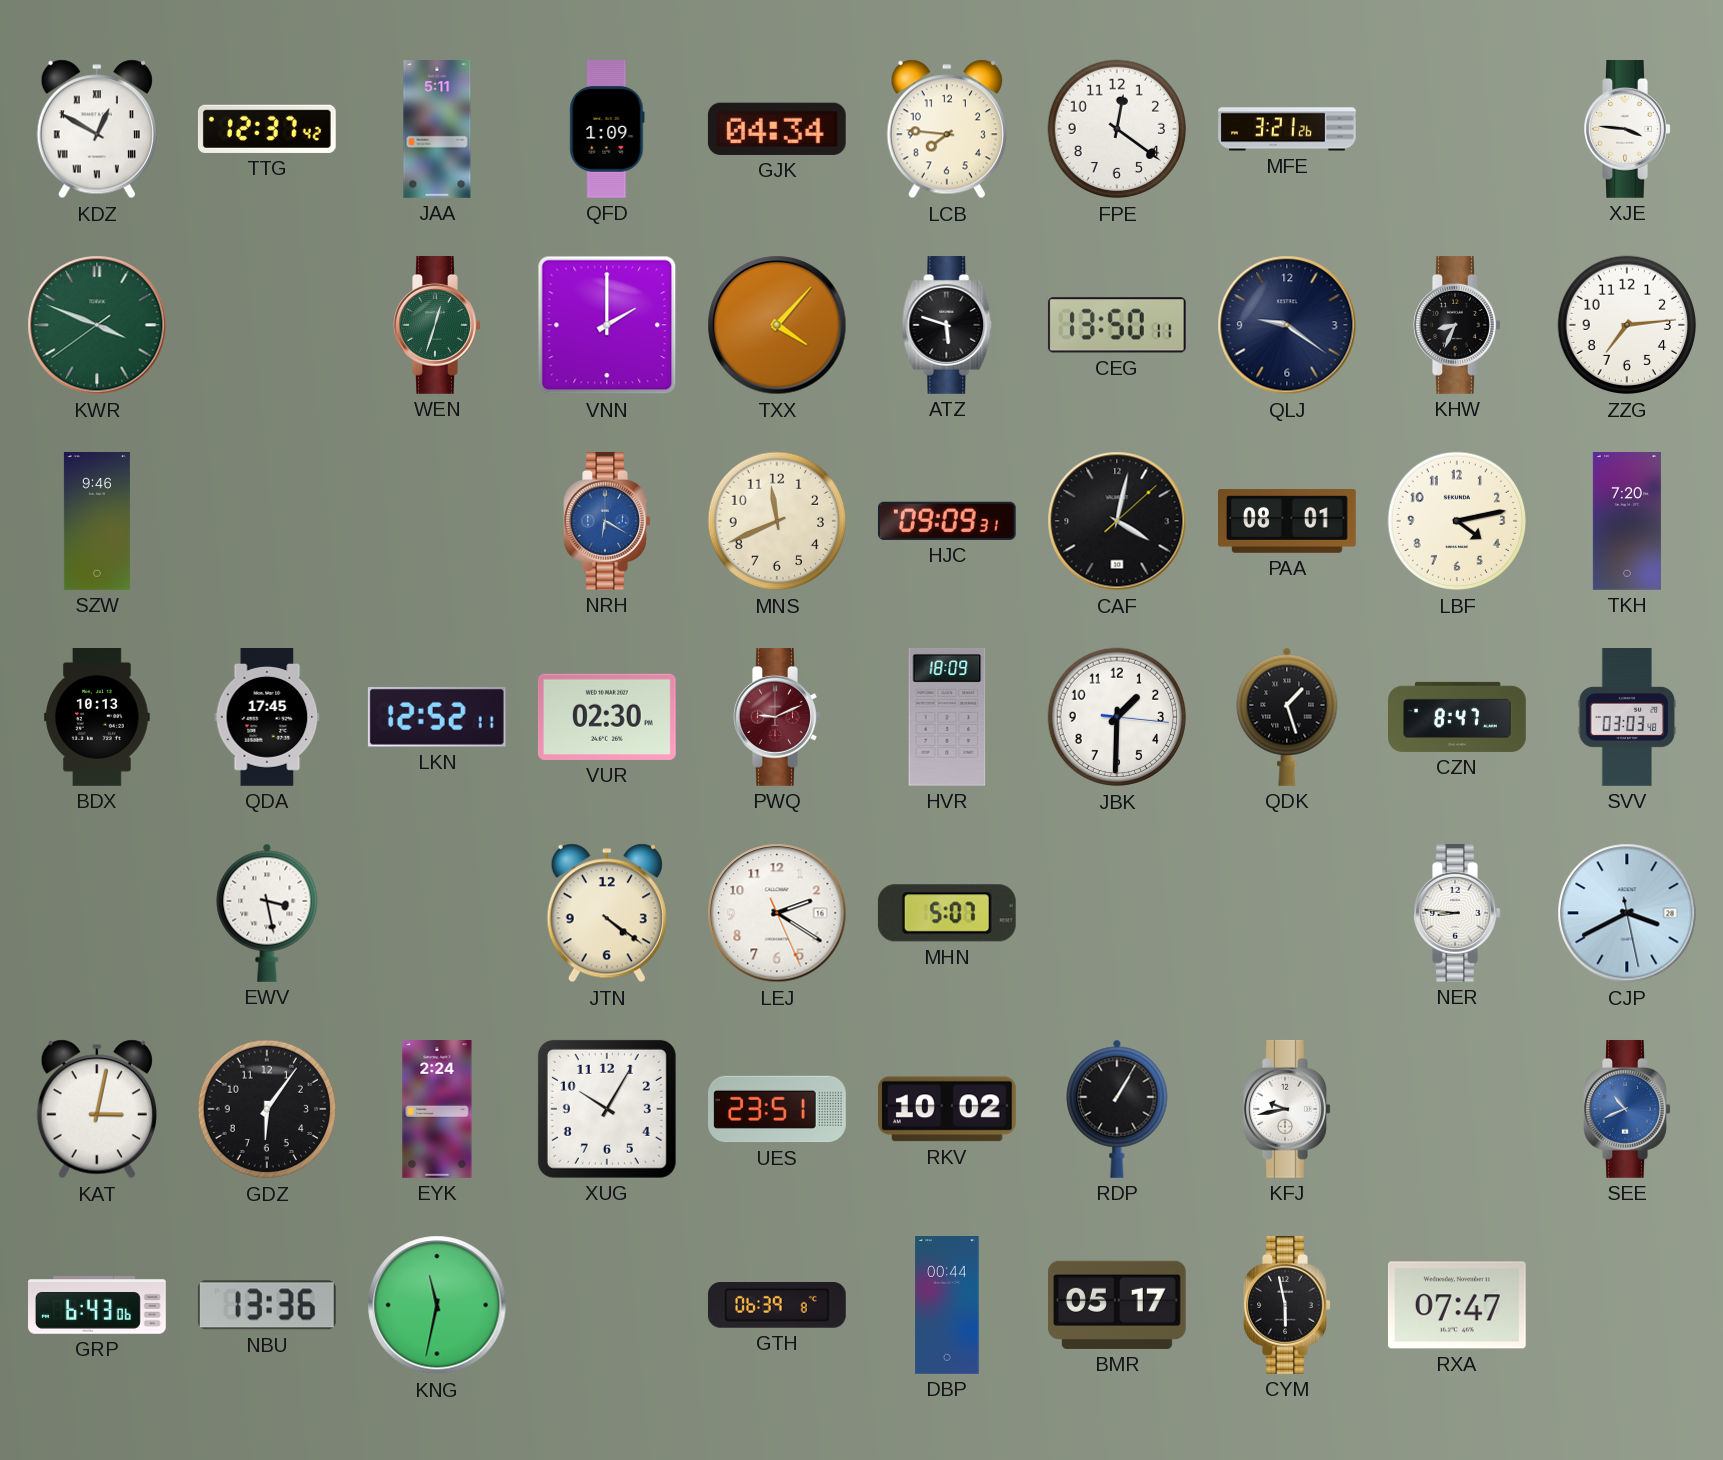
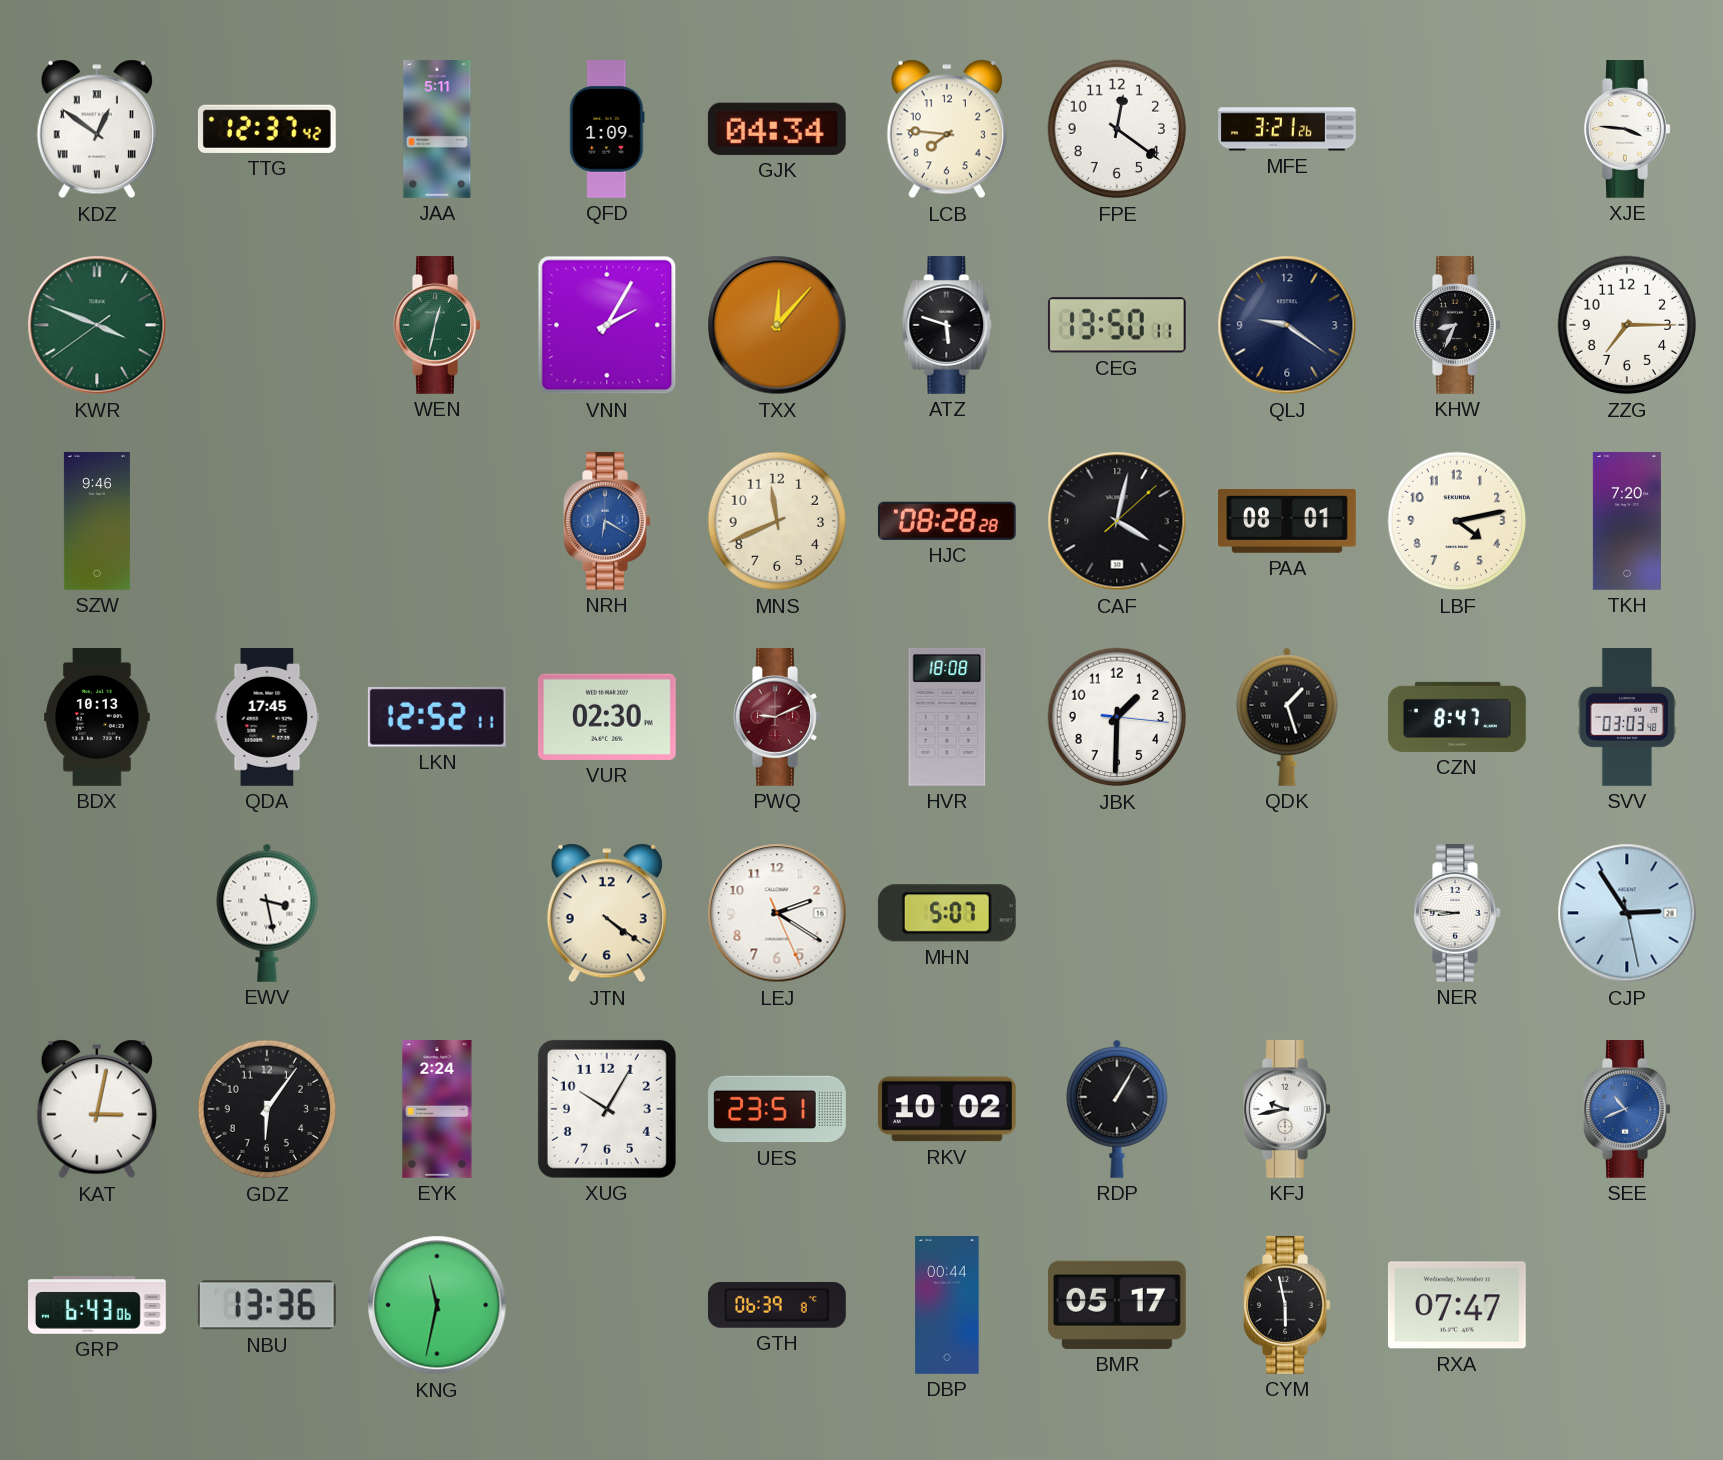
KDZ: 12:50 -> 12:51 (97, 129)
WEN: 12:33 -> 12:32 (437, 325)
VNN: 2:00 -> 2:05 (607, 325)
TXX: 4:07 -> 12:07 (777, 325)
ZZG: 7:14 -> 7:15 (1627, 325)
HJC: 09:09 -> 08:28 (947, 521)
HVR: 18:09 -> 18:08 (947, 717)
CJP: 3:40 -> 2:54 (1627, 913)
